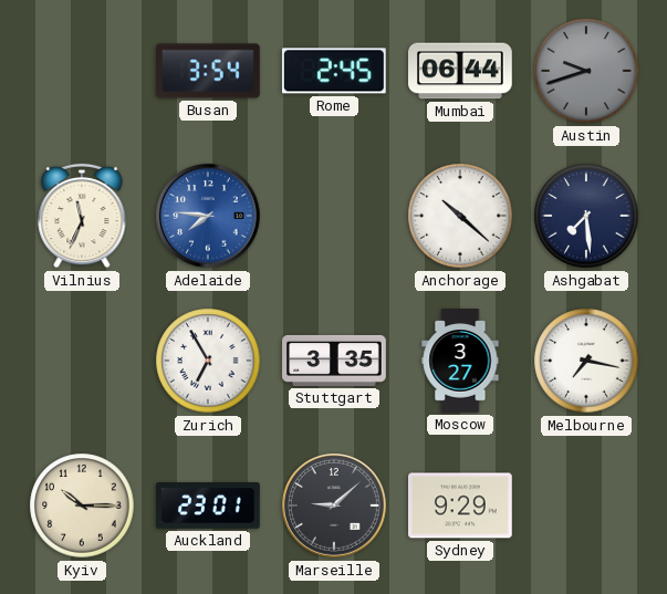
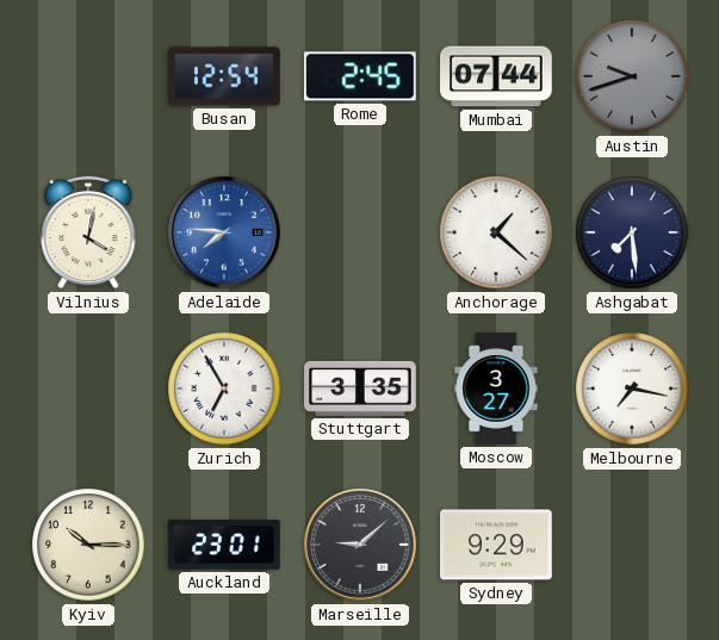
Busan: 3:54 -> 12:54 (225, 76)
Mumbai: 06:44 -> 07:44 (497, 76)
Vilnius: 11:34 -> 4:02 (88, 232)
Anchorage: 10:22 -> 1:22 (496, 232)
